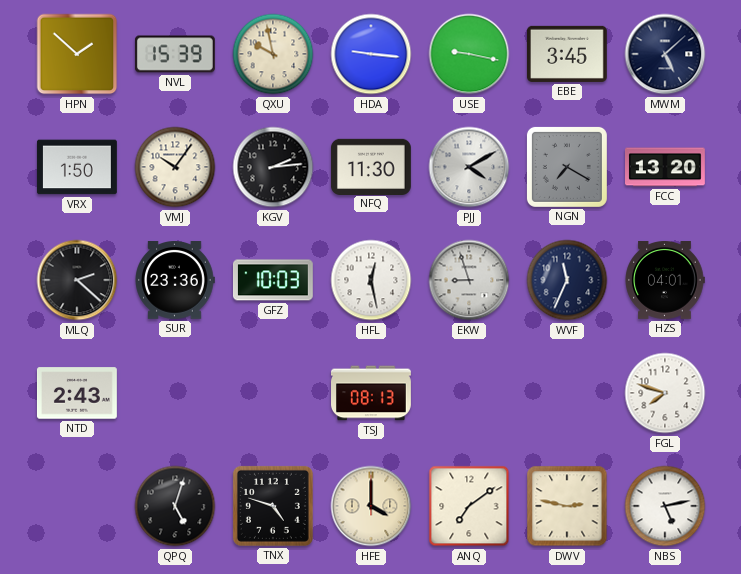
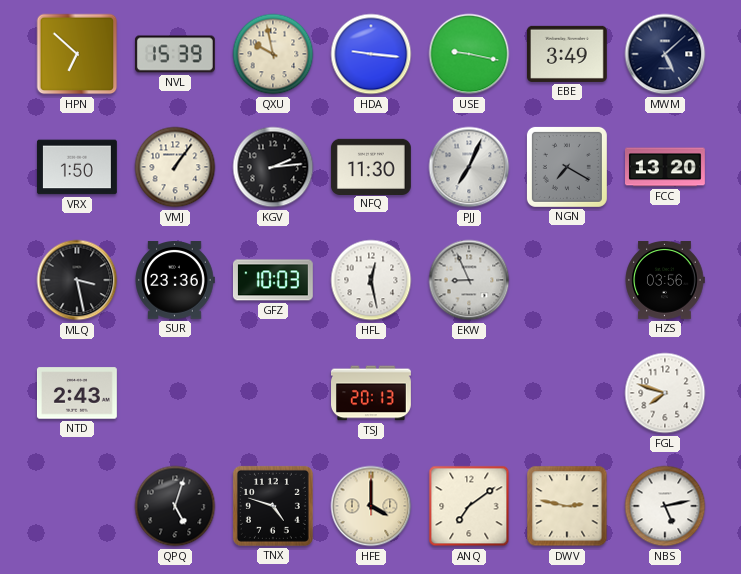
HPN: 1:52 -> 6:52 (77, 54)
EBE: 3:45 -> 3:49 (567, 54)
VMJ: 10:06 -> 1:06 (175, 167)
PJJ: 4:10 -> 7:04 (469, 167)
MLQ: 2:22 -> 3:28 (77, 280)
EKW: 8:57 -> 8:56 (469, 280)
WVF: 11:34 -> none (567, 280)
HZS: 04:01 -> 03:56 (665, 281)
TSJ: 08:13 -> 20:13 (372, 393)
